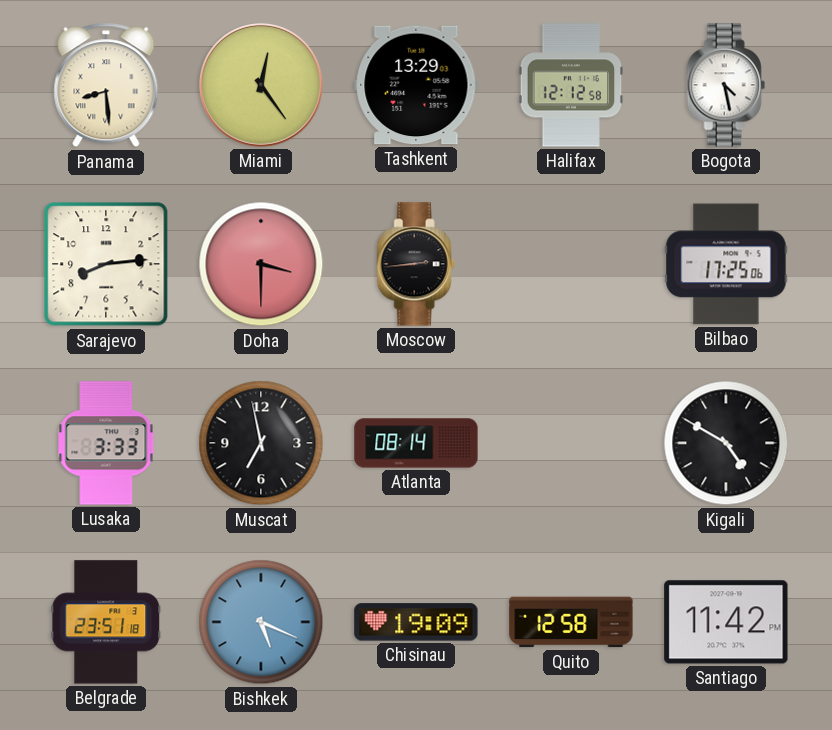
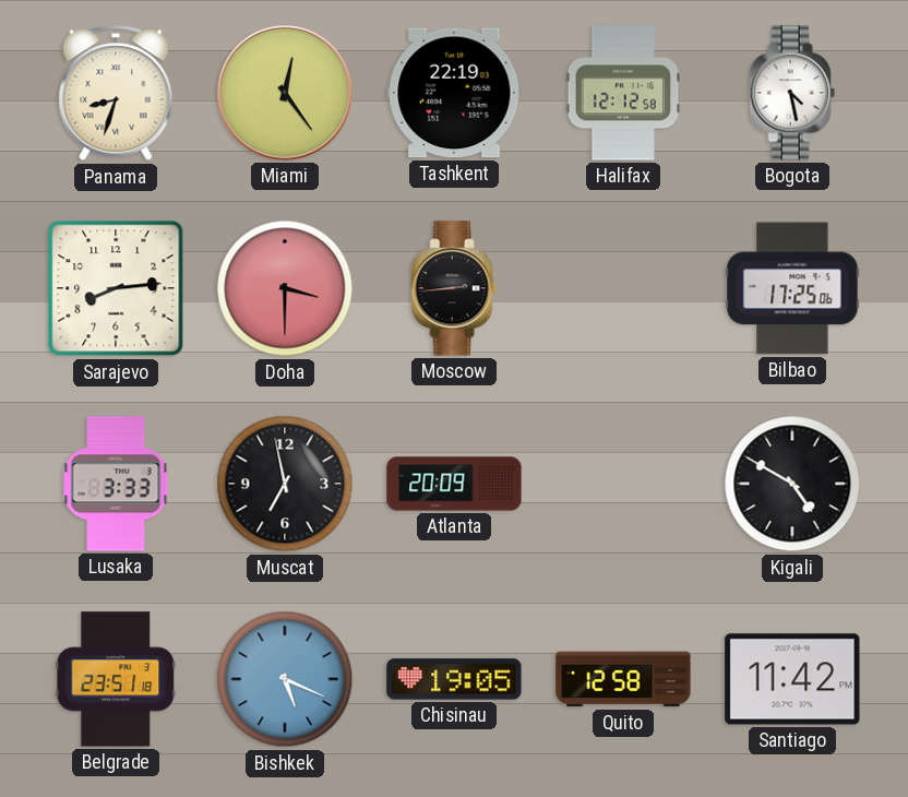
Panama: 8:29 -> 8:33 (116, 93)
Tashkent: 13:29 -> 22:19 (454, 93)
Atlanta: 08:14 -> 20:09 (454, 484)
Chisinau: 19:09 -> 19:05 (454, 679)
